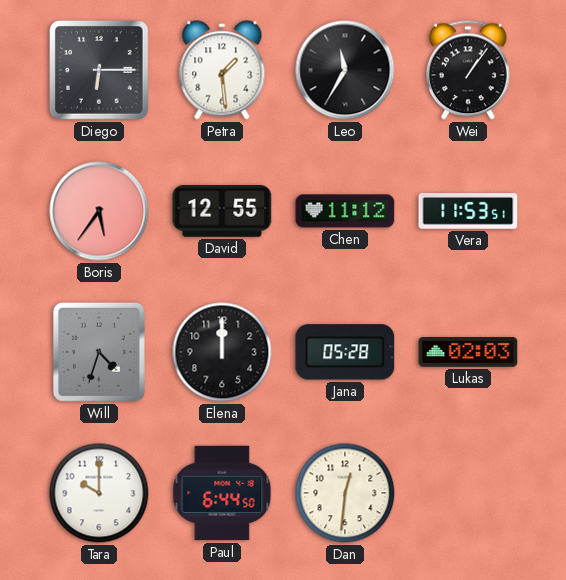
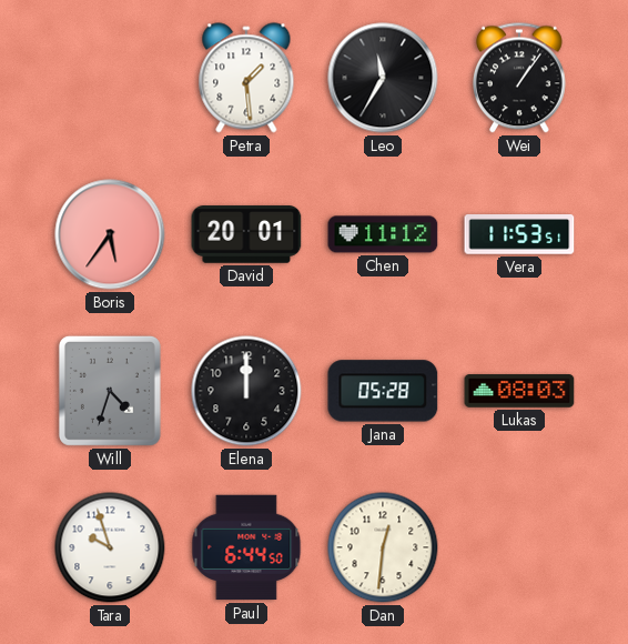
Diego: 6:15 -> none (100, 71)
David: 12:55 -> 20:01 (246, 234)
Lukas: 02:03 -> 08:03 (519, 391)
Tara: 10:00 -> 9:57 (110, 547)
